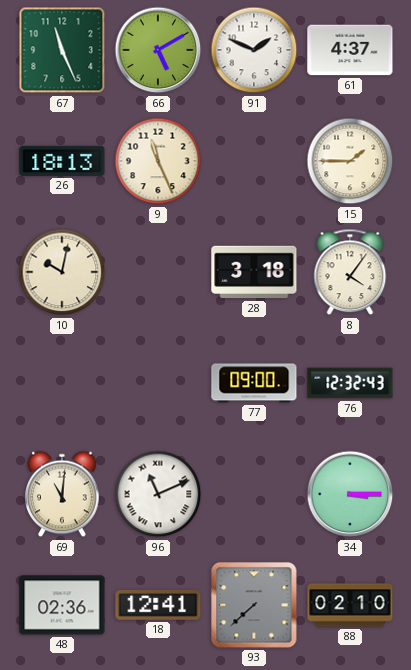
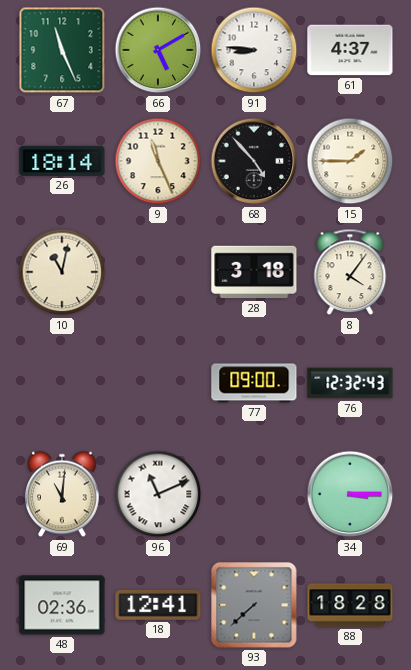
91: 1:49 -> 8:46 (254, 50)
26: 18:13 -> 18:14 (62, 161)
68: none -> 4:53 (254, 161)
10: 10:02 -> 11:02 (62, 272)
88: 02:10 -> 18:28 (350, 605)
